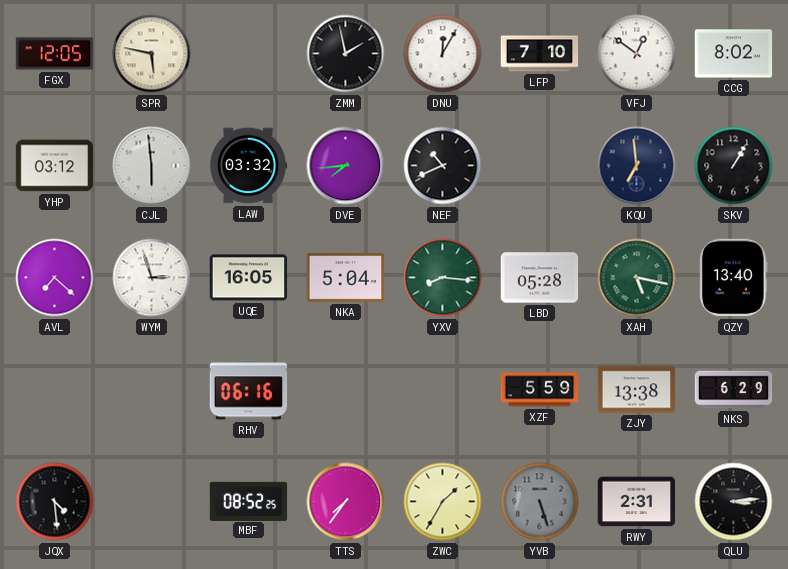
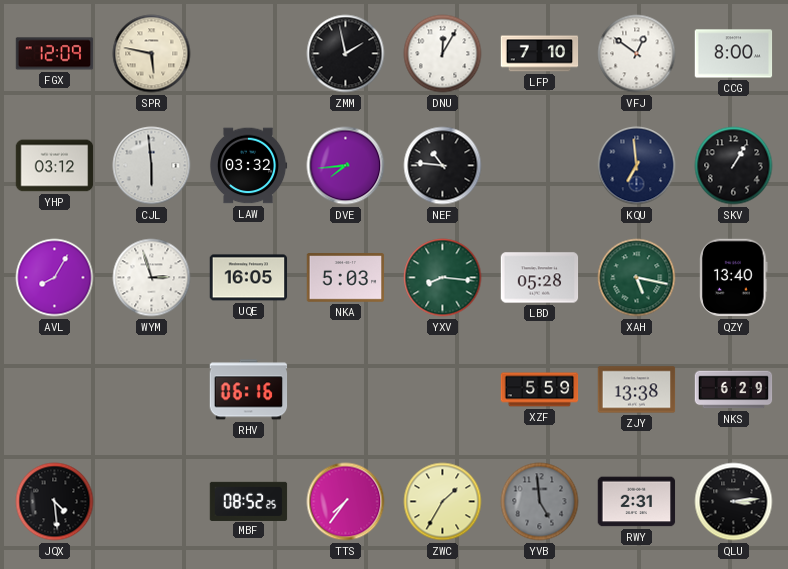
FGX: 12:05 -> 12:09 (55, 54)
CCG: 8:02 -> 8:00 (734, 54)
NEF: 10:41 -> 10:46 (443, 166)
AVL: 7:22 -> 8:05 (55, 278)
NKA: 5:04 -> 5:03 (346, 278)
YVB: 5:27 -> 4:59 (540, 502)
